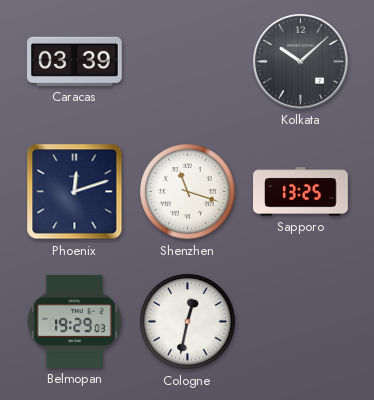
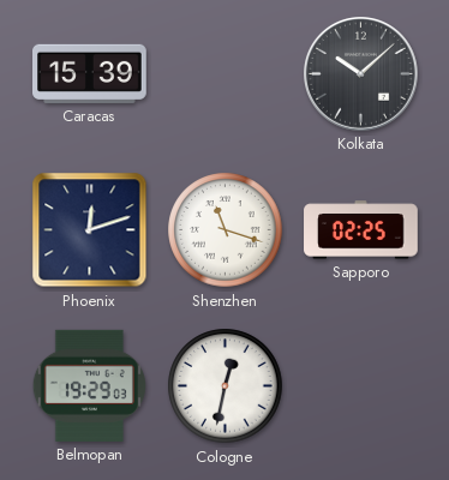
Caracas: 03:39 -> 15:39 (90, 73)
Sapporo: 13:25 -> 02:25 (361, 230)
